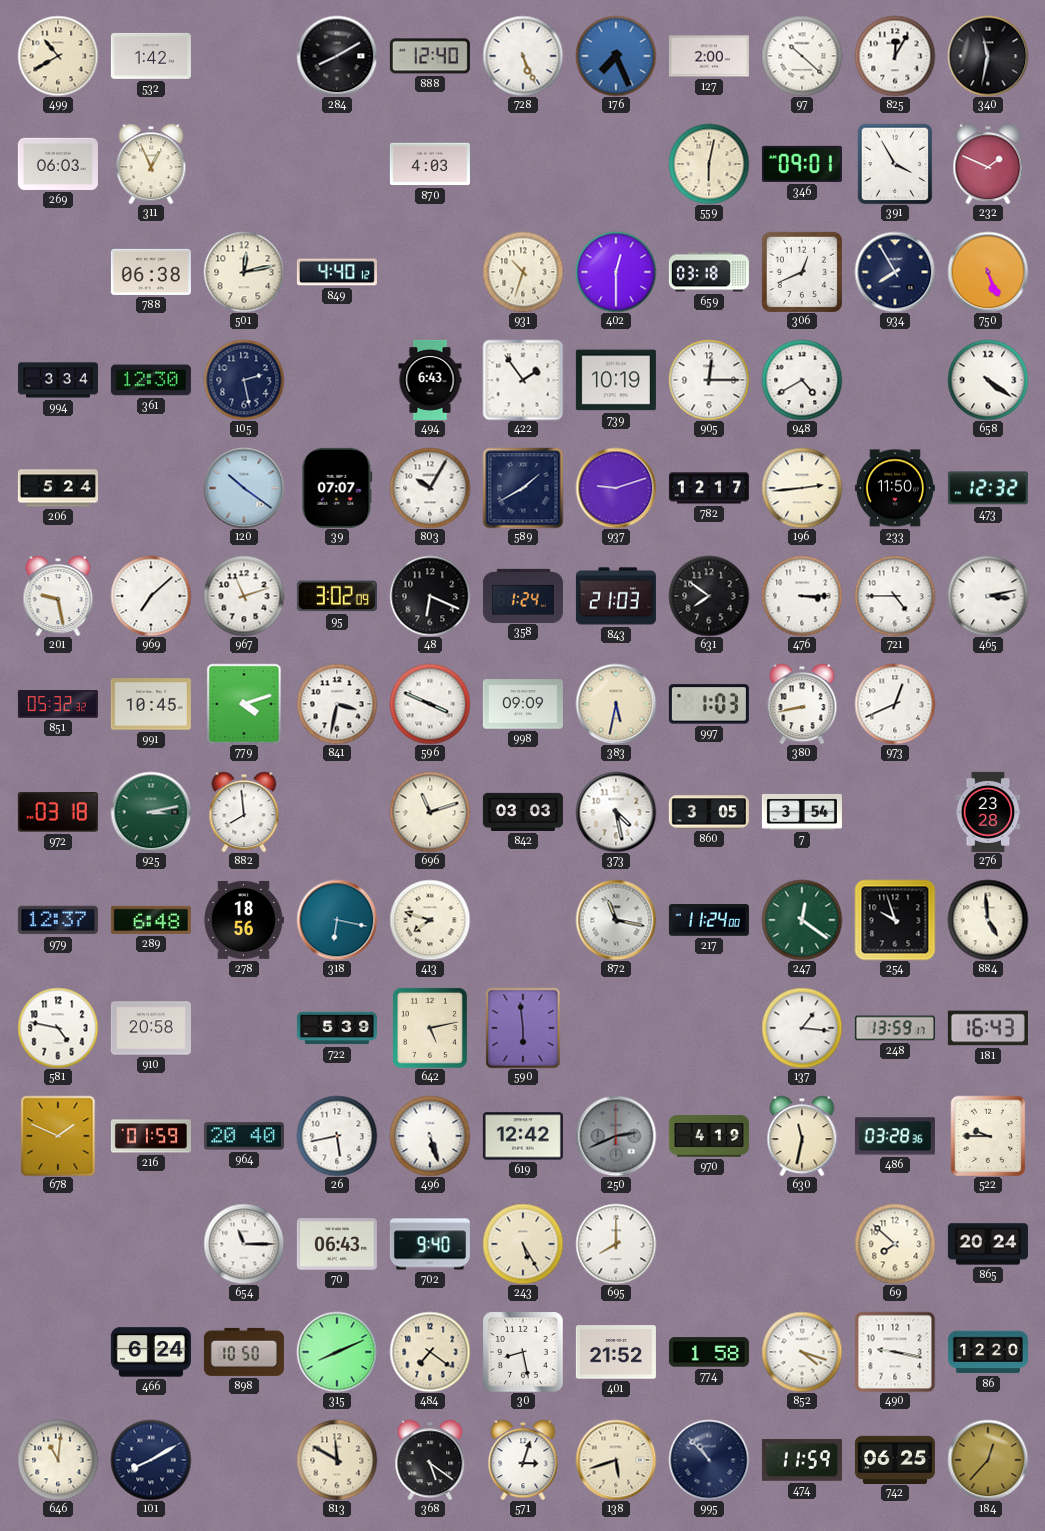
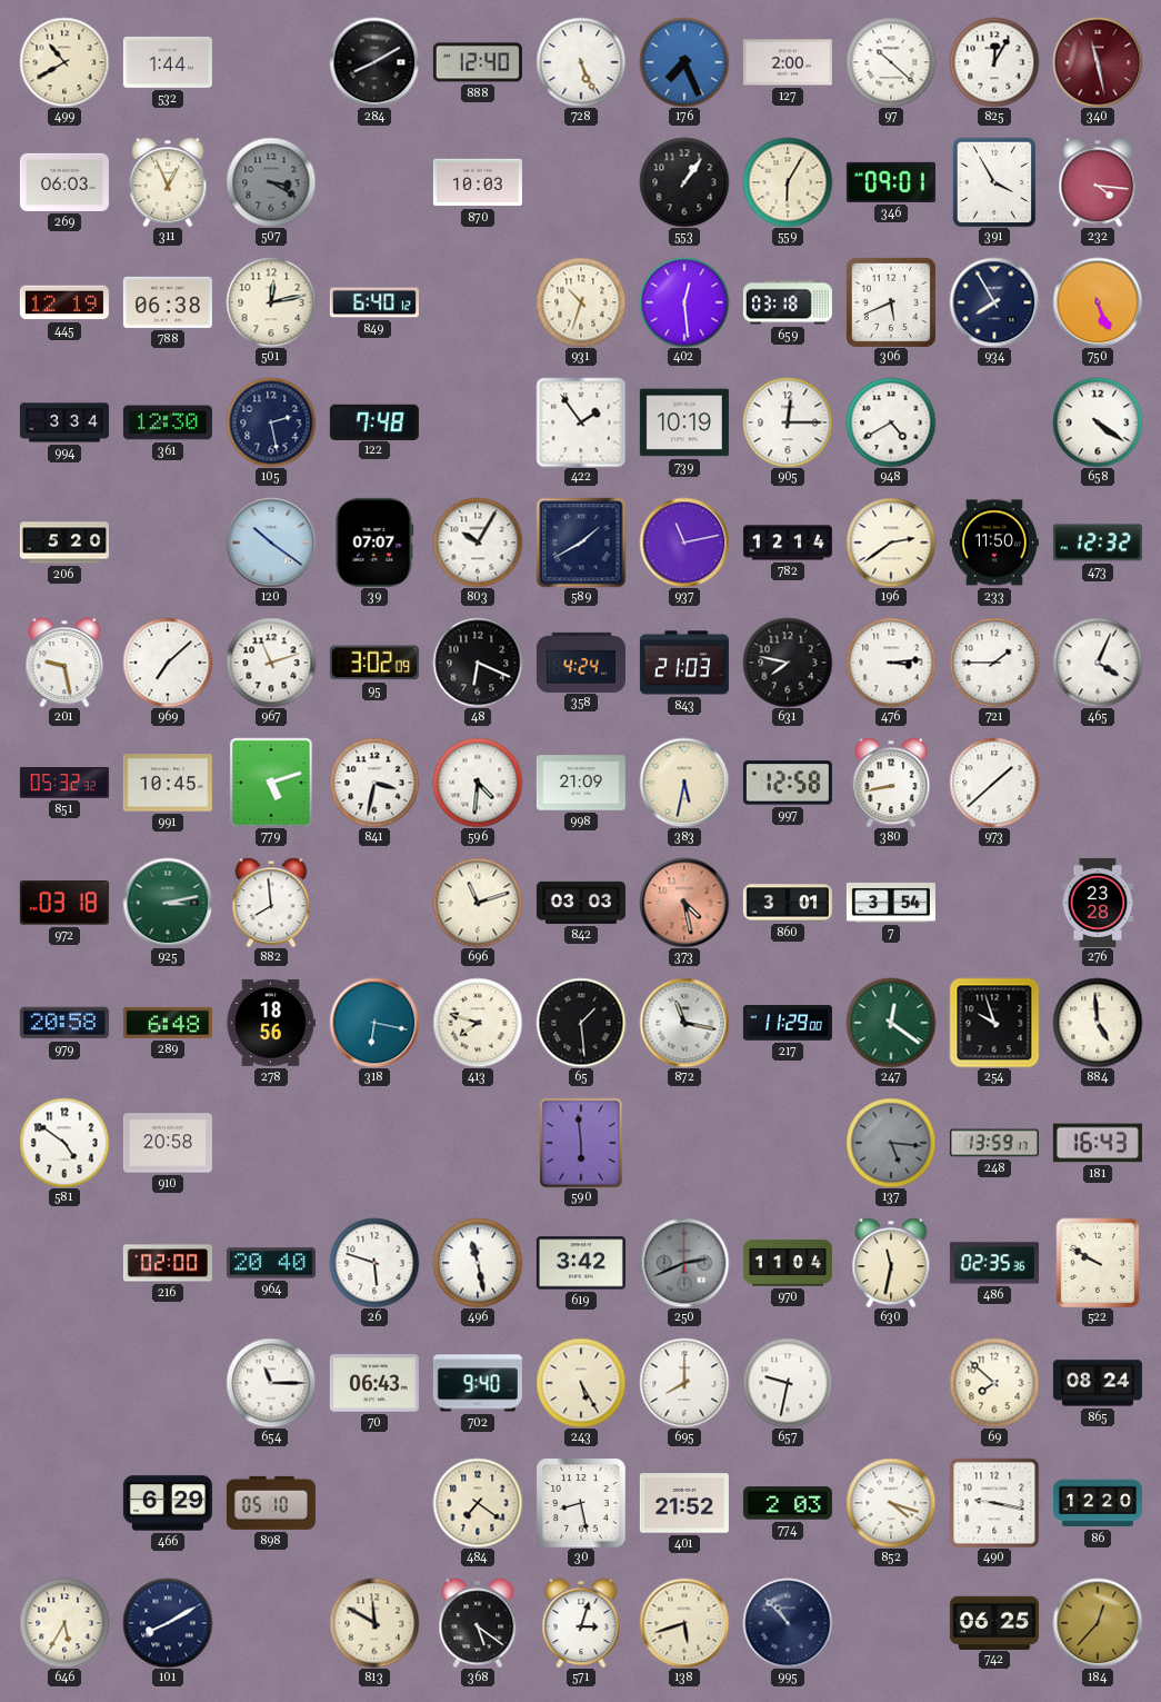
532: 1:42 -> 1:44 (168, 62)
340: 11:32 -> 11:28 (1098, 62)
340 dial: black -> burgundy (1098, 62)
507: none -> 3:20 (271, 182)
870: 4:03 -> 10:03 (478, 182)
553: none -> 1:06 (684, 182)
559: 6:02 -> 6:05 (788, 182)
232: 1:49 -> 4:16 (1098, 182)
445: none -> 12:19 (64, 302)
849: 4:40 -> 6:40 (374, 302)
402: 12:30 -> 12:29 (684, 302)
306: 12:41 -> 5:41 (891, 302)
122: none -> 7:48 (374, 421)
494: 6:43 -> none (430, 380)
206: 5:24 -> 5:20 (64, 543)
937: 9:12 -> 11:13 (684, 543)
782: 12:17 -> 12:14 (788, 543)
196: 2:44 -> 2:39 (891, 543)
358: 1:24 -> 4:24 (581, 661)
631: 7:51 -> 7:47 (788, 663)
476: 3:15 -> 3:14 (891, 663)
721: 4:45 -> 1:45 (994, 663)
465: 3:13 -> 4:04 (1098, 663)
779: 4:12 -> 5:12 (271, 783)
596: 3:49 -> 4:31 (478, 783)
998: 09:09 -> 21:09 (581, 783)
997: 1:03 -> 12:58 (788, 783)
973: 12:41 -> 1:38 (994, 783)
373 dial: white -> salmon (684, 903)
860: 3:05 -> 3:01 (788, 903)
979: 12:37 -> 20:58 (64, 1023)
65: none -> 1:29 (581, 1023)
217: 11:24 -> 11:29 (788, 1023)
581: 4:47 -> 4:51 (64, 1143)
722: 5:39 -> none (337, 1028)
642: 5:13 -> none (430, 1028)
137: 1:16 -> 5:16 (891, 1143)
137 dial: white -> grey (891, 1143)
678: 1:49 -> none (58, 1136)
216: 01:59 -> 02:00 (168, 1263)
26: 5:43 -> 5:48 (374, 1263)
496: 5:27 -> 11:28 (478, 1263)
619: 12:42 -> 3:42 (581, 1263)
970: 4:19 -> 11:04 (788, 1263)
486: 03:28 -> 02:35 (994, 1263)
522: 9:45 -> 9:50 (1098, 1263)
657: none -> 9:32 (788, 1383)
865: 20:24 -> 08:24 (1098, 1383)
466: 6:24 -> 6:29 (168, 1503)
898: 10:50 -> 05:10 (271, 1503)
315: 8:11 -> none (337, 1352)
774: 1:58 -> 2:03 (788, 1503)
646: 11:01 -> 5:35 (64, 1623)
474: 11:59 -> none (802, 1461)
